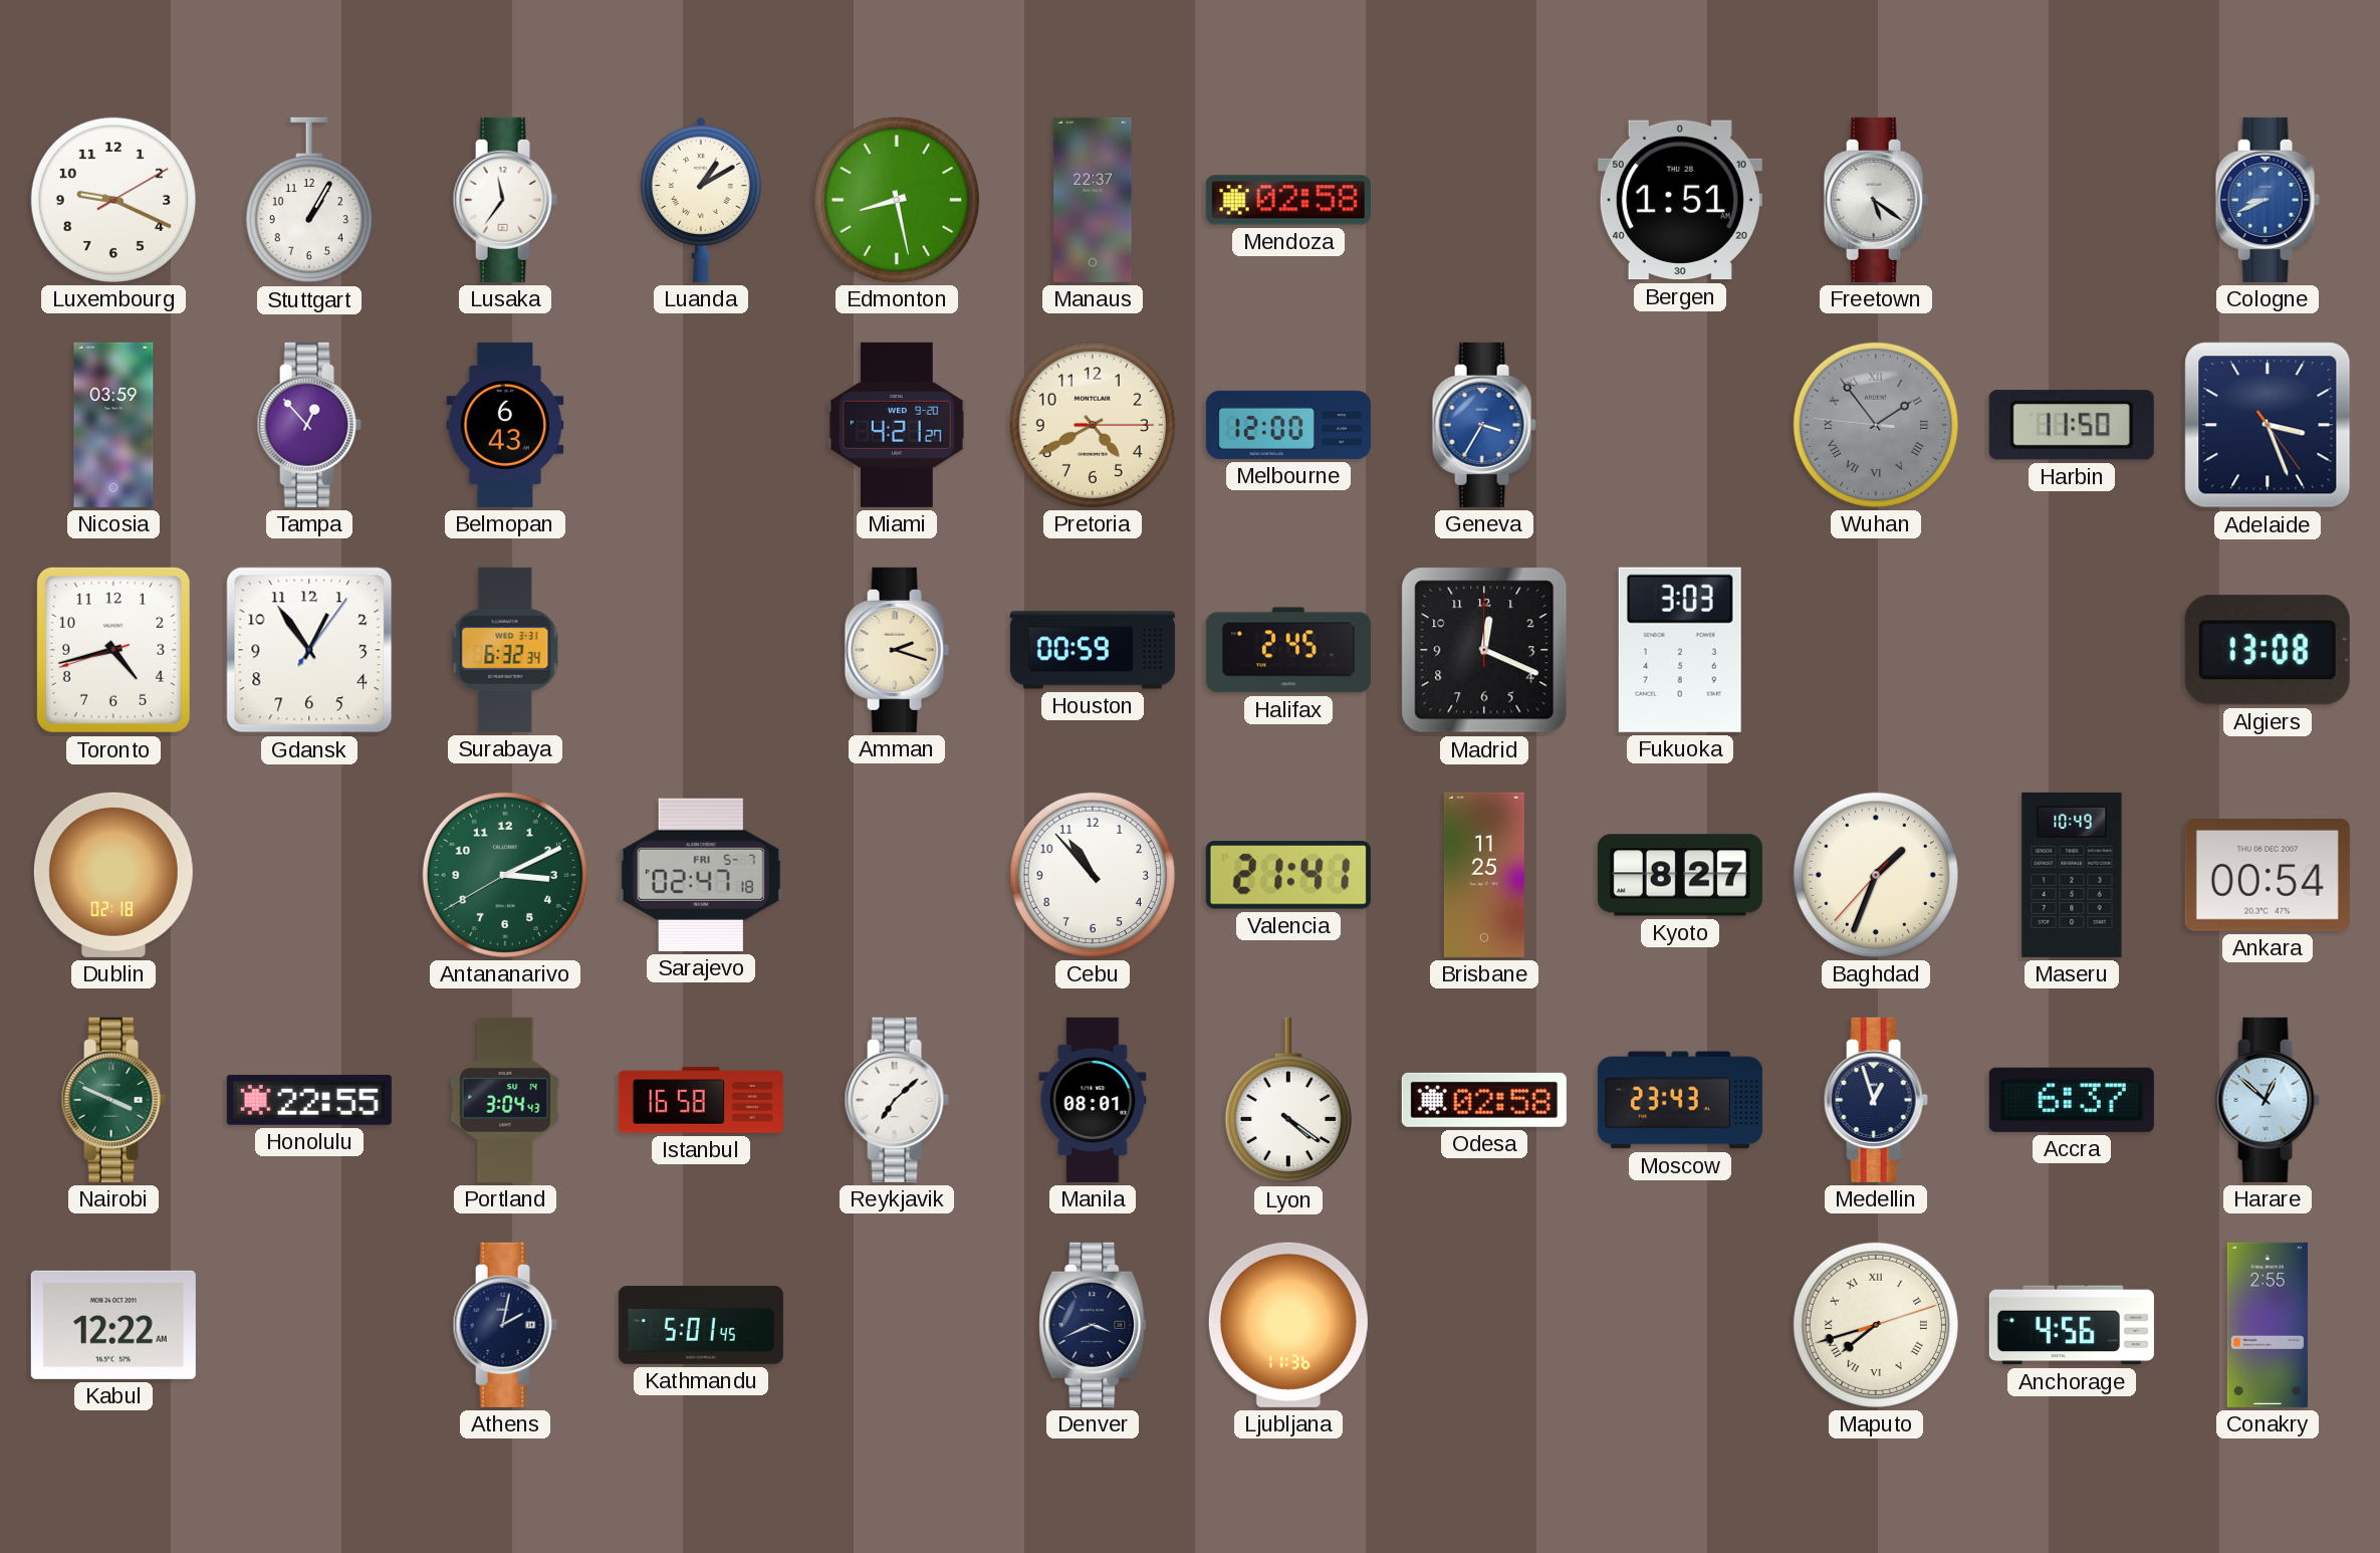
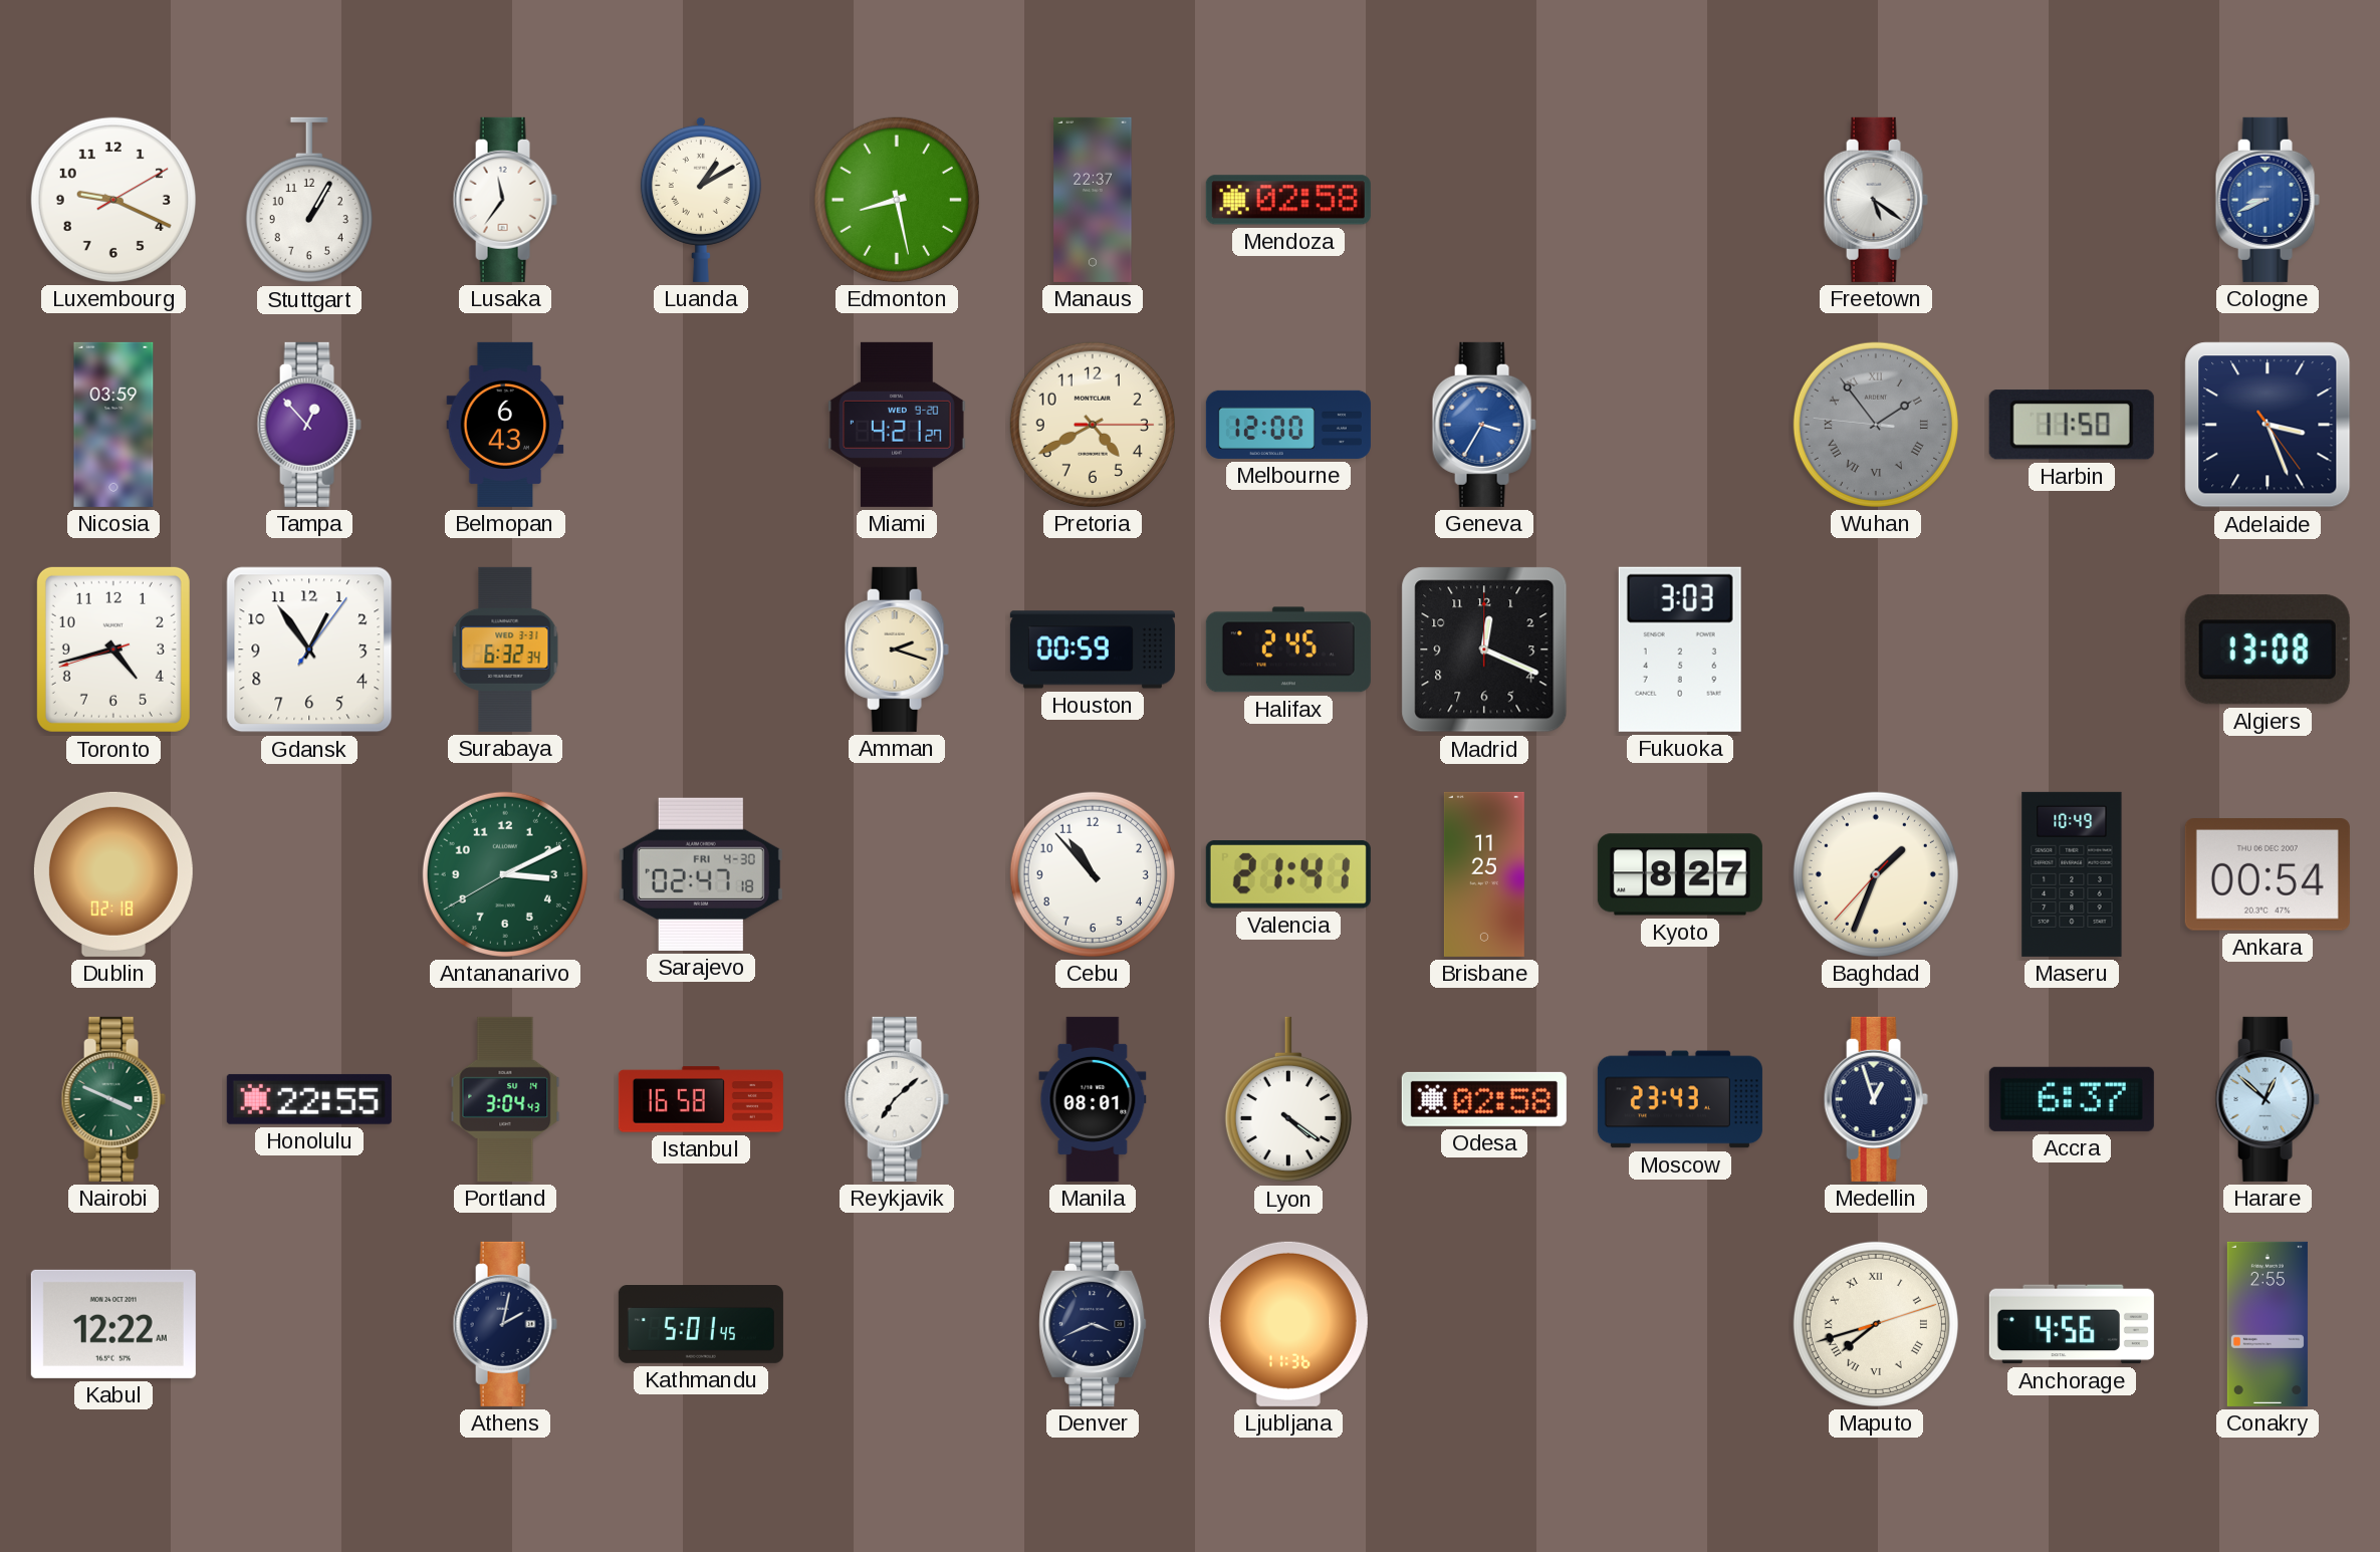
Bergen: 1:51 -> none (1680, 200)
Sarajevo date: FRI 5-7 -> FRI 4-30 (701, 874)
